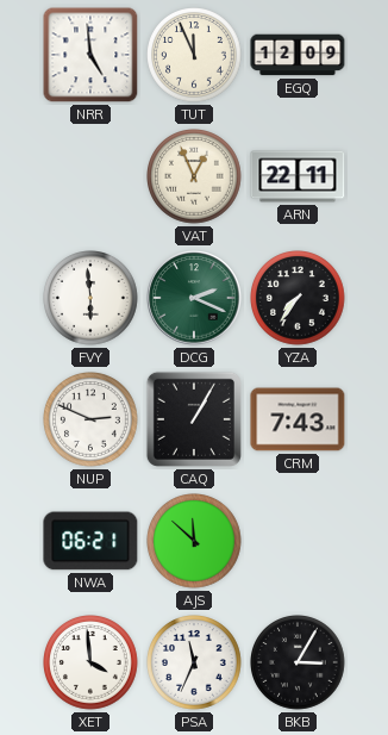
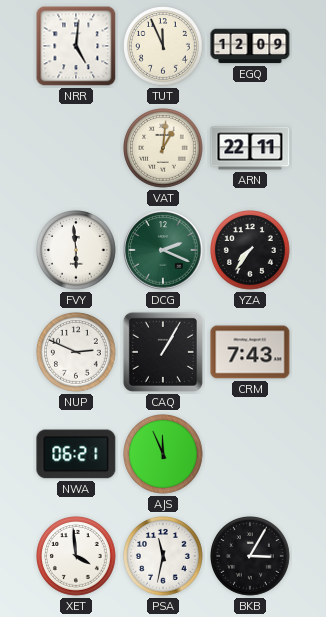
NRR: 4:59 -> 5:01 (76, 46)
VAT: 12:56 -> 1:01 (164, 149)
AJS: 11:52 -> 11:56 (164, 455)
PSA: 11:34 -> 11:32 (164, 557)
